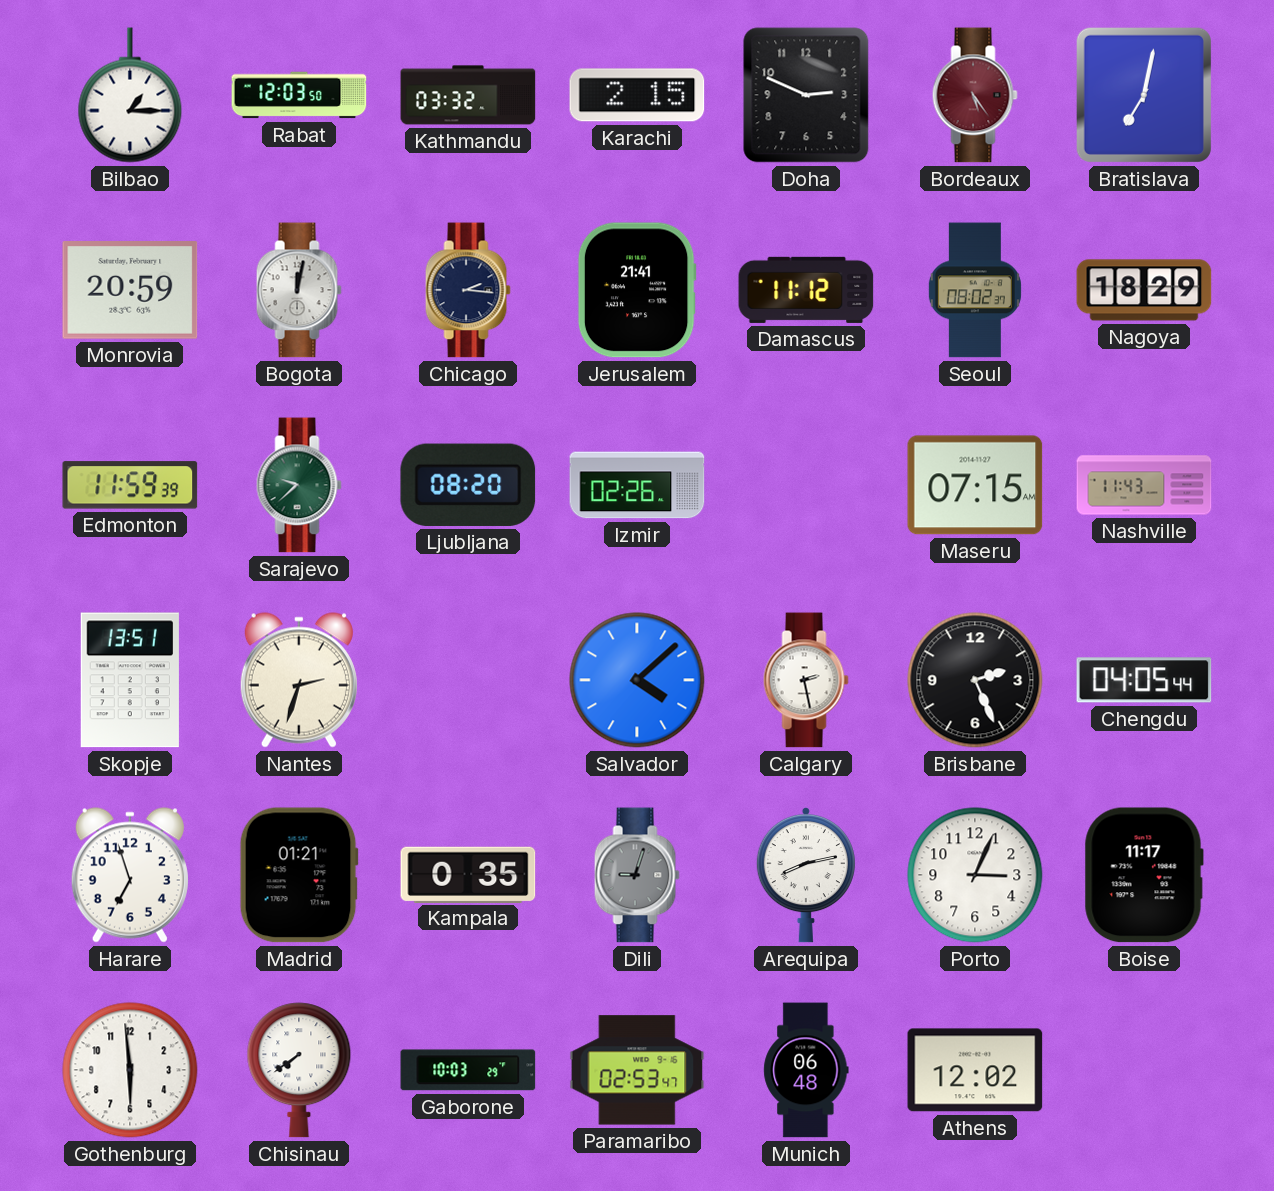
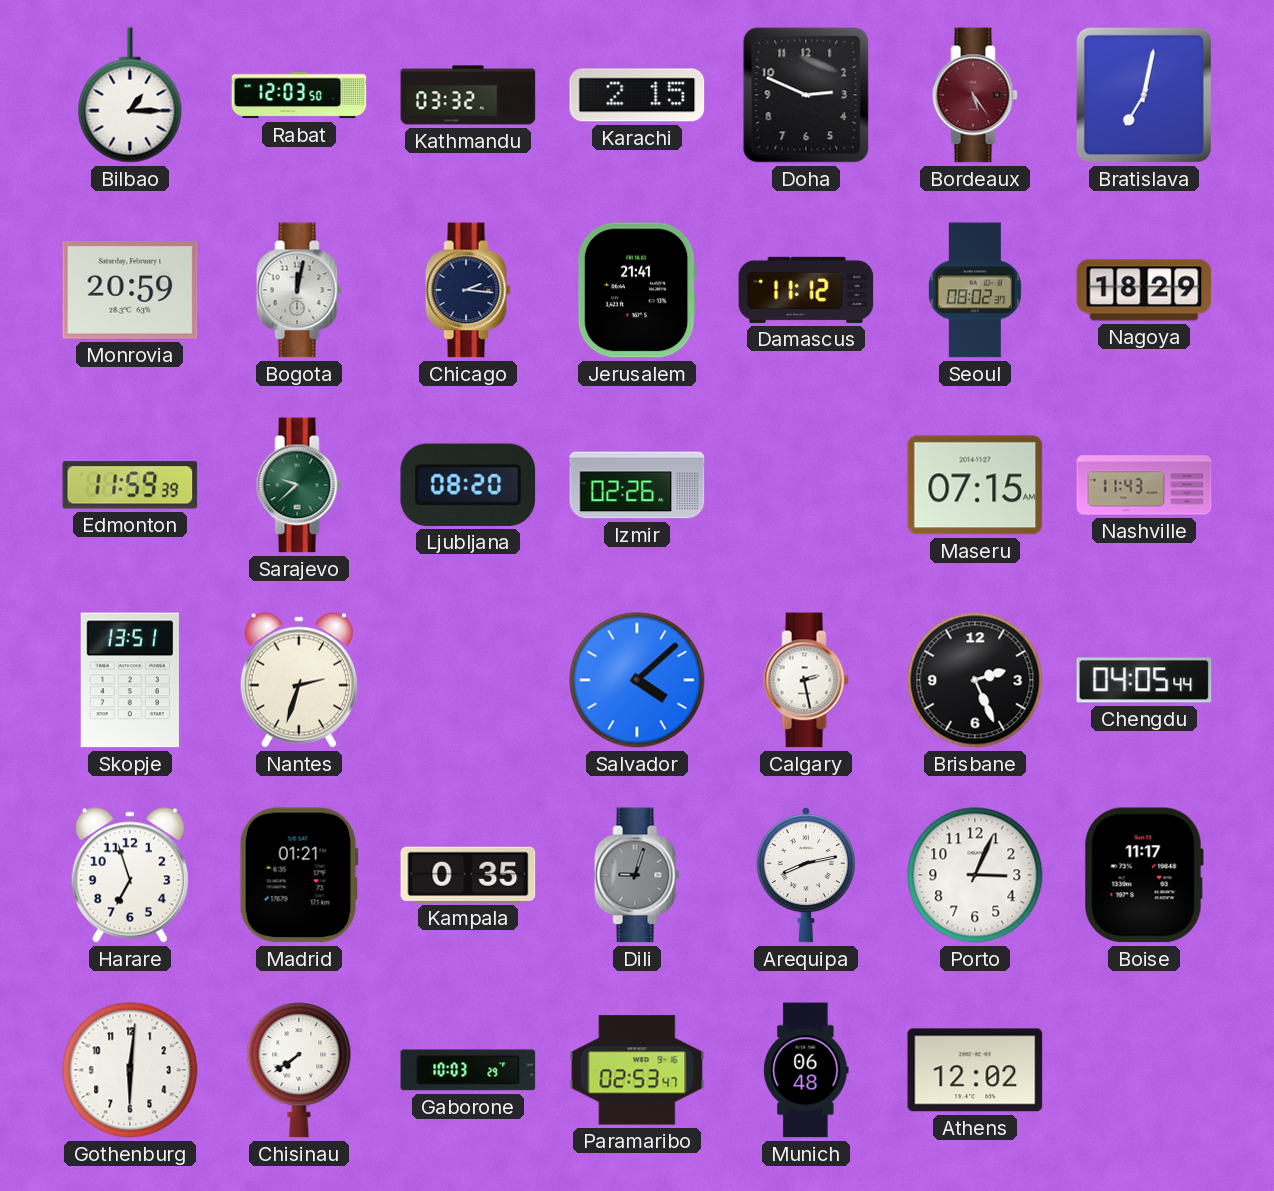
Gothenburg: 5:59 -> 6:01 (130, 1070)
